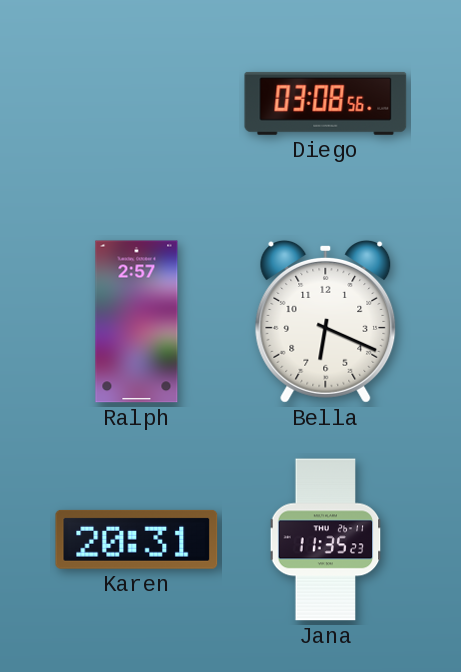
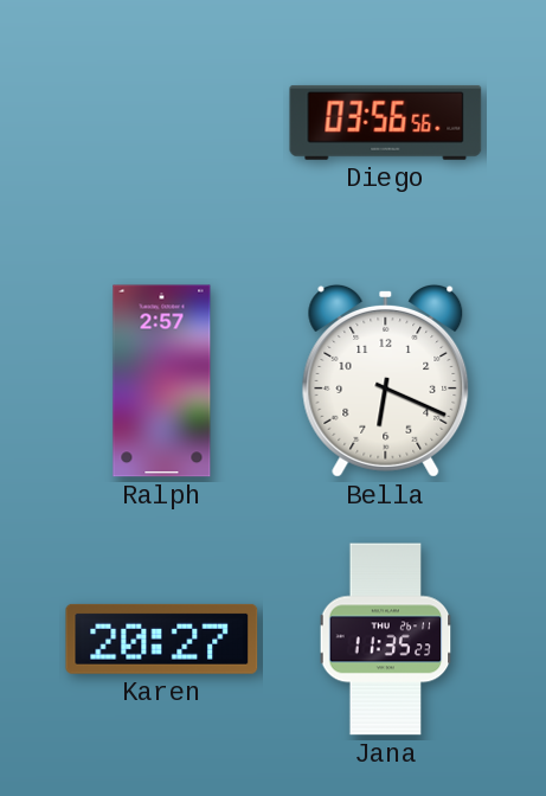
Diego: 03:08 -> 03:56 (386, 122)
Karen: 20:31 -> 20:27 (162, 638)
